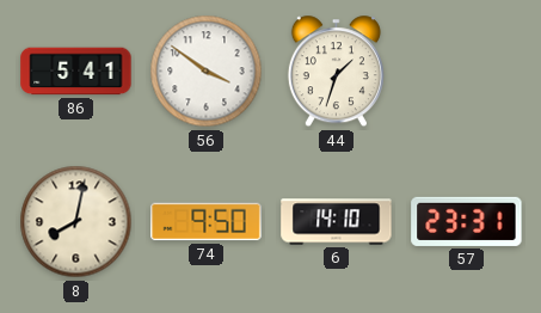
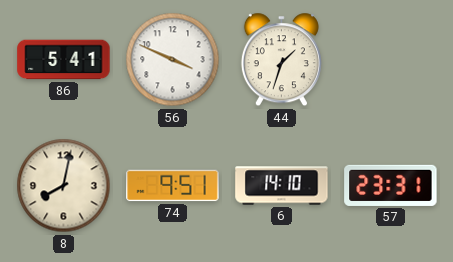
56: 3:51 -> 3:49 (173, 60)
74: 9:50 -> 9:51 (173, 186)
